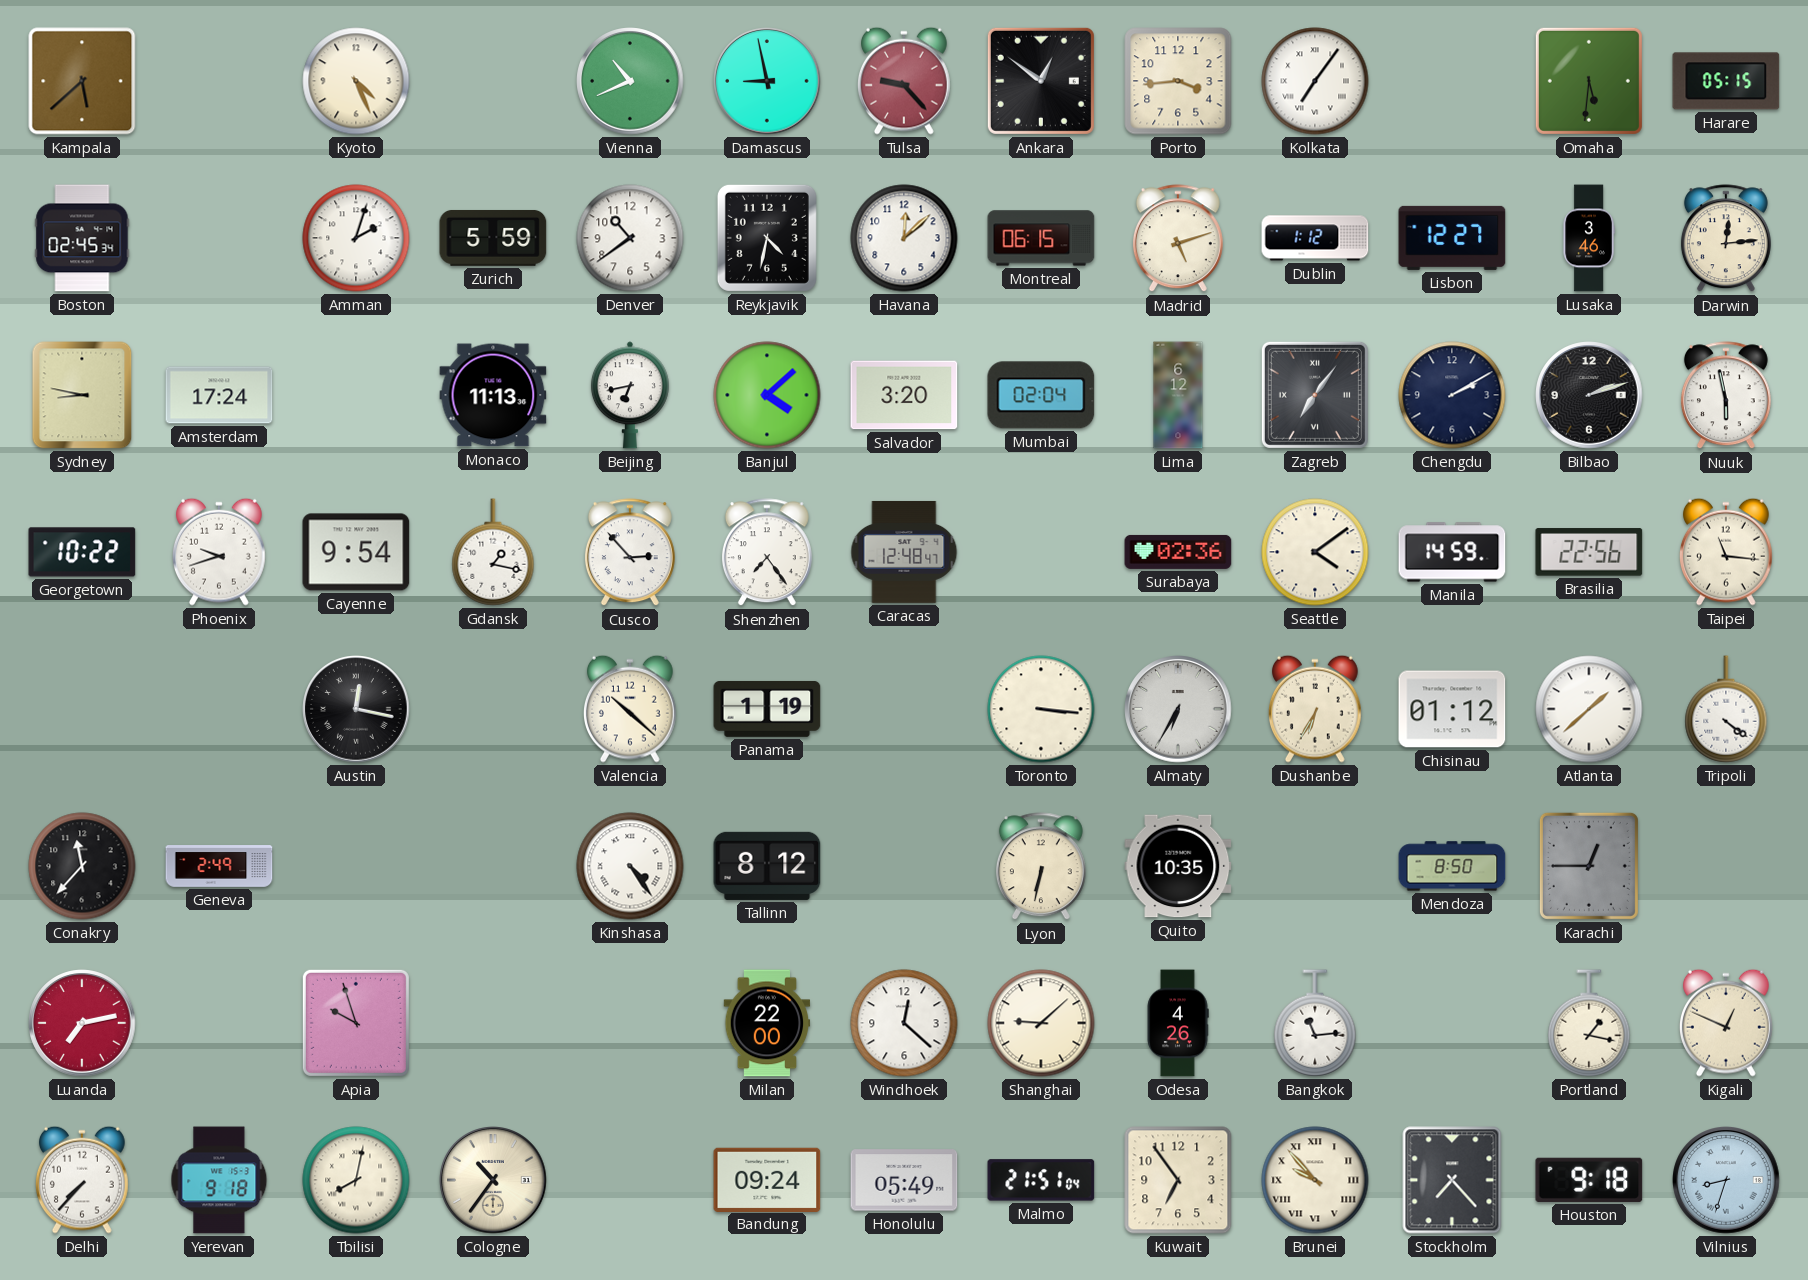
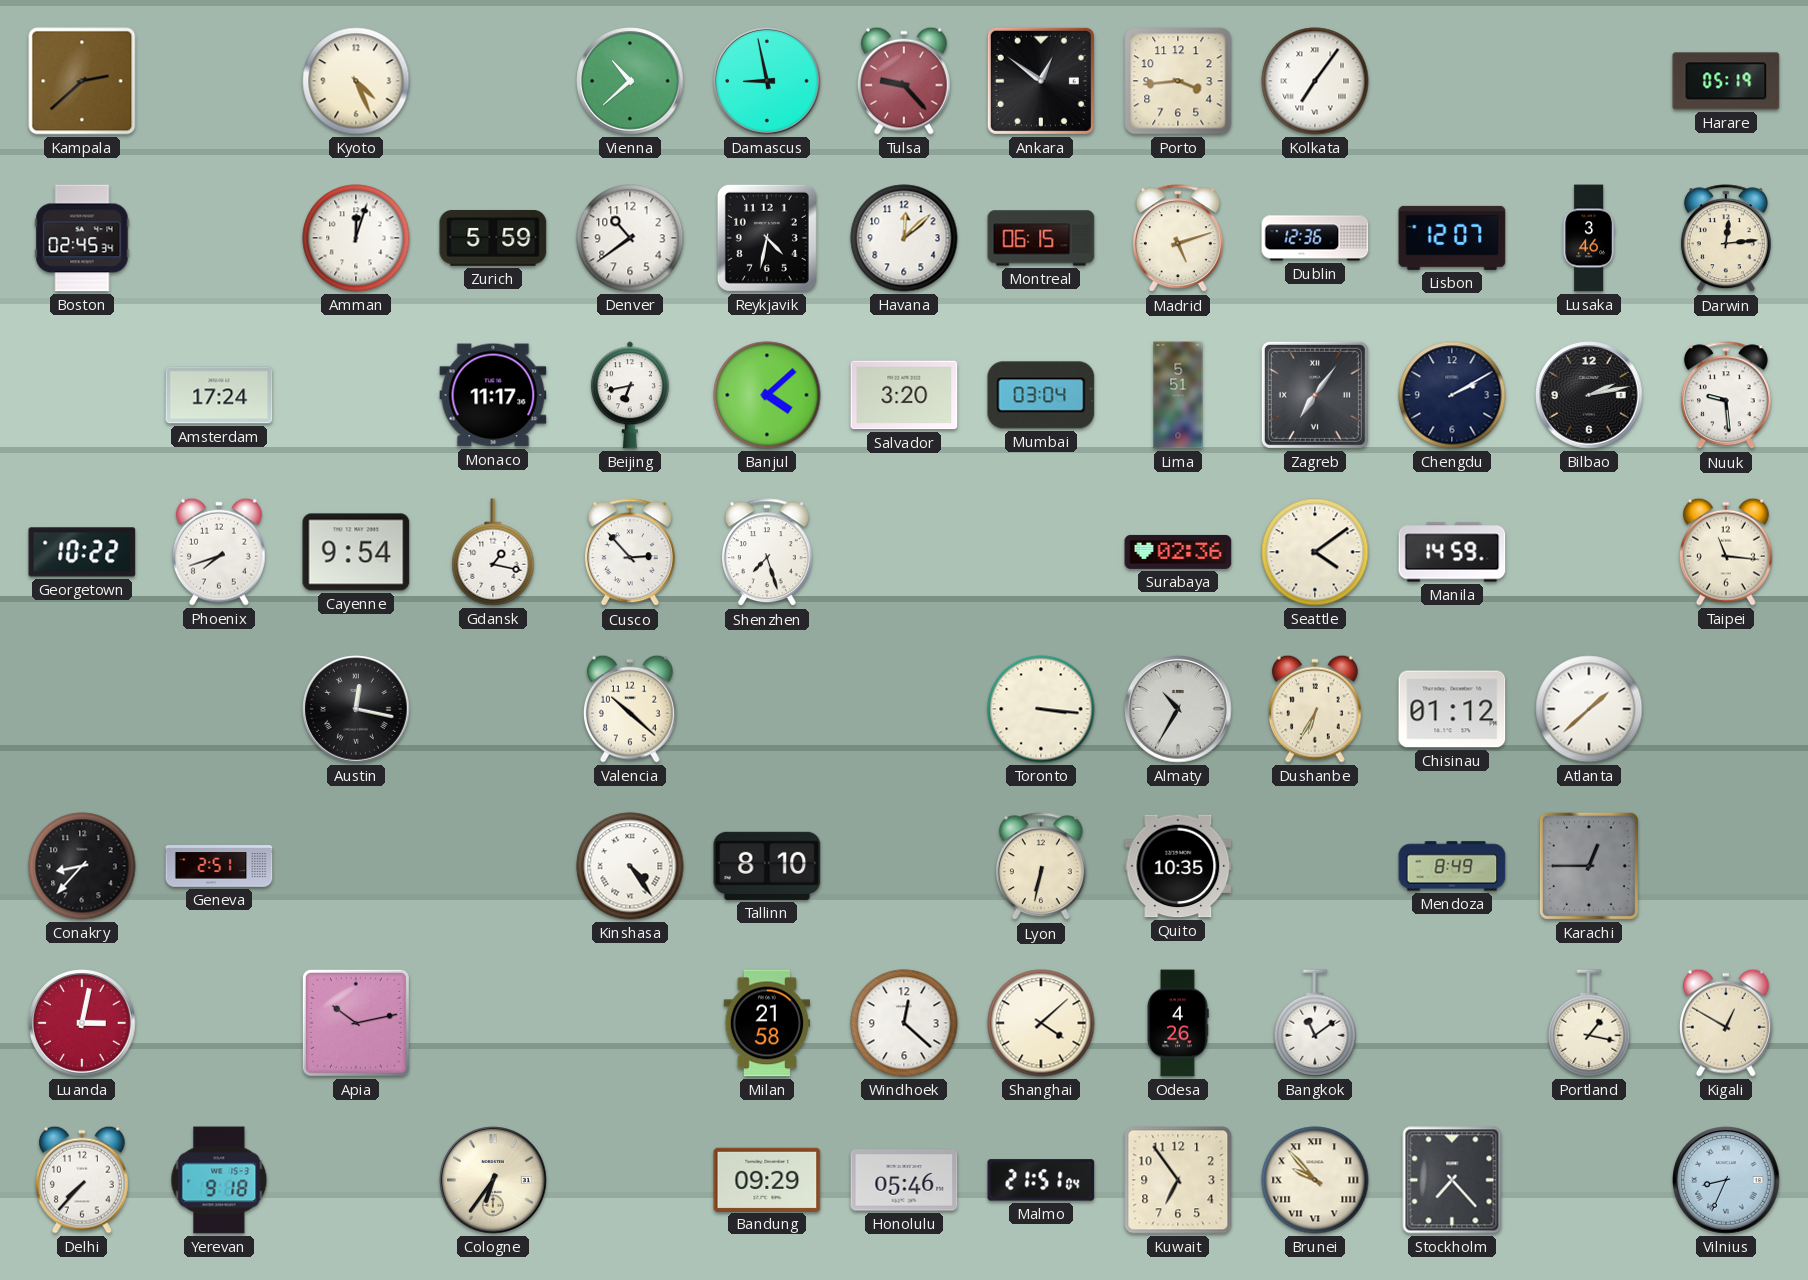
Kampala: 5:38 -> 2:38 (82, 81)
Vienna: 10:41 -> 10:38 (630, 81)
Omaha: 5:31 -> none (1589, 81)
Harare: 05:15 -> 05:19 (1726, 81)
Amman: 2:03 -> 12:03 (356, 238)
Dublin: 1:12 -> 12:36 (1315, 238)
Lisbon: 12:27 -> 12:07 (1452, 238)
Sydney: 8:47 -> none (82, 395)
Monaco: 11:13 -> 11:17 (493, 395)
Mumbai: 02:04 -> 03:04 (1041, 395)
Lima: 6:12 -> 5:51 (1178, 395)
Bilbao: 2:12 -> 2:13 (1589, 395)
Nuuk: 5:58 -> 9:29 (1726, 396)
Phoenix: 9:42 -> 7:42 (219, 552)
Shenzhen: 7:24 -> 7:27 (767, 553)
Caracas: 12:48 -> none (904, 552)
Brasilia: 22:56 -> none (1589, 552)
Panama: 1:19 -> none (767, 709)
Almaty: 6:35 -> 10:35 (1178, 709)
Tripoli: 4:21 -> none (1726, 709)
Conakry: 11:37 -> 8:37 (82, 866)
Geneva: 2:49 -> 2:51 (219, 866)
Tallinn: 8:12 -> 8:10 (767, 866)
Mendoza: 8:50 -> 8:49 (1452, 866)
Luanda: 7:13 -> 3:02 (82, 1023)
Apia: 9:57 -> 10:13 (356, 1023)
Milan: 22:00 -> 21:58 (767, 1023)
Shanghai: 9:08 -> 4:08 (1041, 1023)
Bangkok: 11:14 -> 11:09 (1315, 1023)
Kigali: 12:49 -> 12:50 (1726, 1023)
Tbilisi: 8:02 -> none (356, 1180)
Cologne: 10:36 -> 6:36 (493, 1180)
Bandung: 09:24 -> 09:29 (767, 1179)
Honolulu: 05:49 -> 05:46 (904, 1180)
Houston: 9:18 -> none (1589, 1180)
Vilnius: 8:33 -> 8:34 (1726, 1180)
